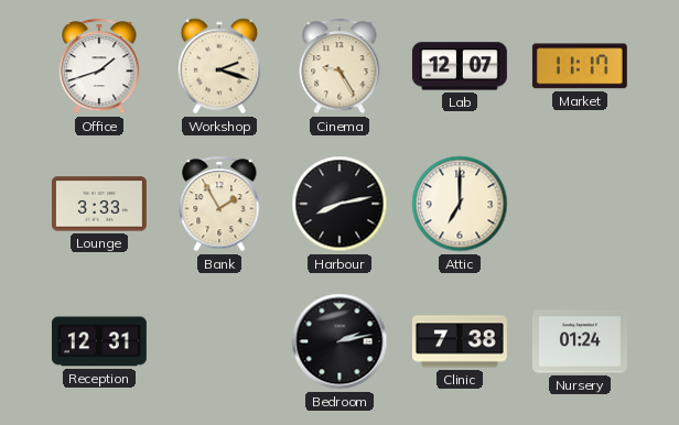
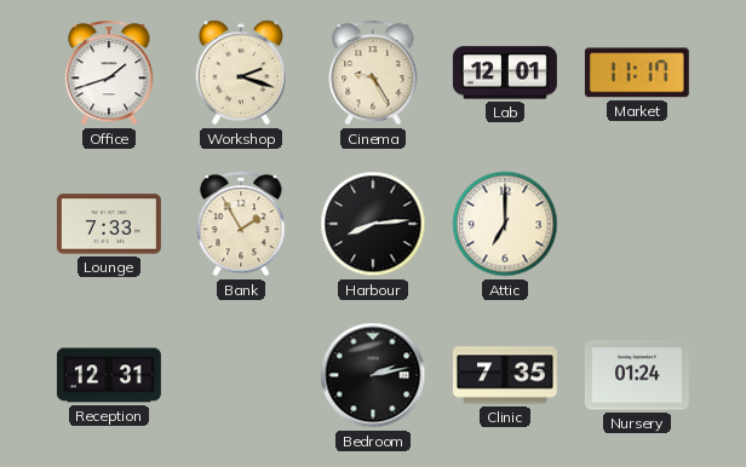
Lab: 12:07 -> 12:01 (505, 73)
Lounge: 3:33 -> 7:33 (109, 224)
Harbour: 8:13 -> 8:14 (373, 224)
Clinic: 7:38 -> 7:35 (505, 375)
